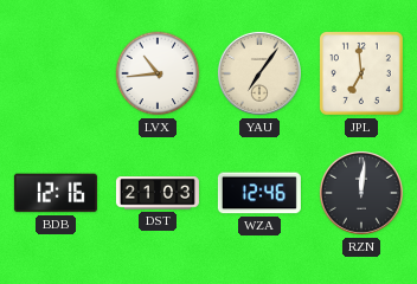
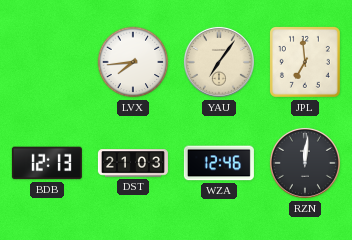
LVX: 10:44 -> 7:44 (133, 62)
BDB: 12:16 -> 12:13 (47, 163)
